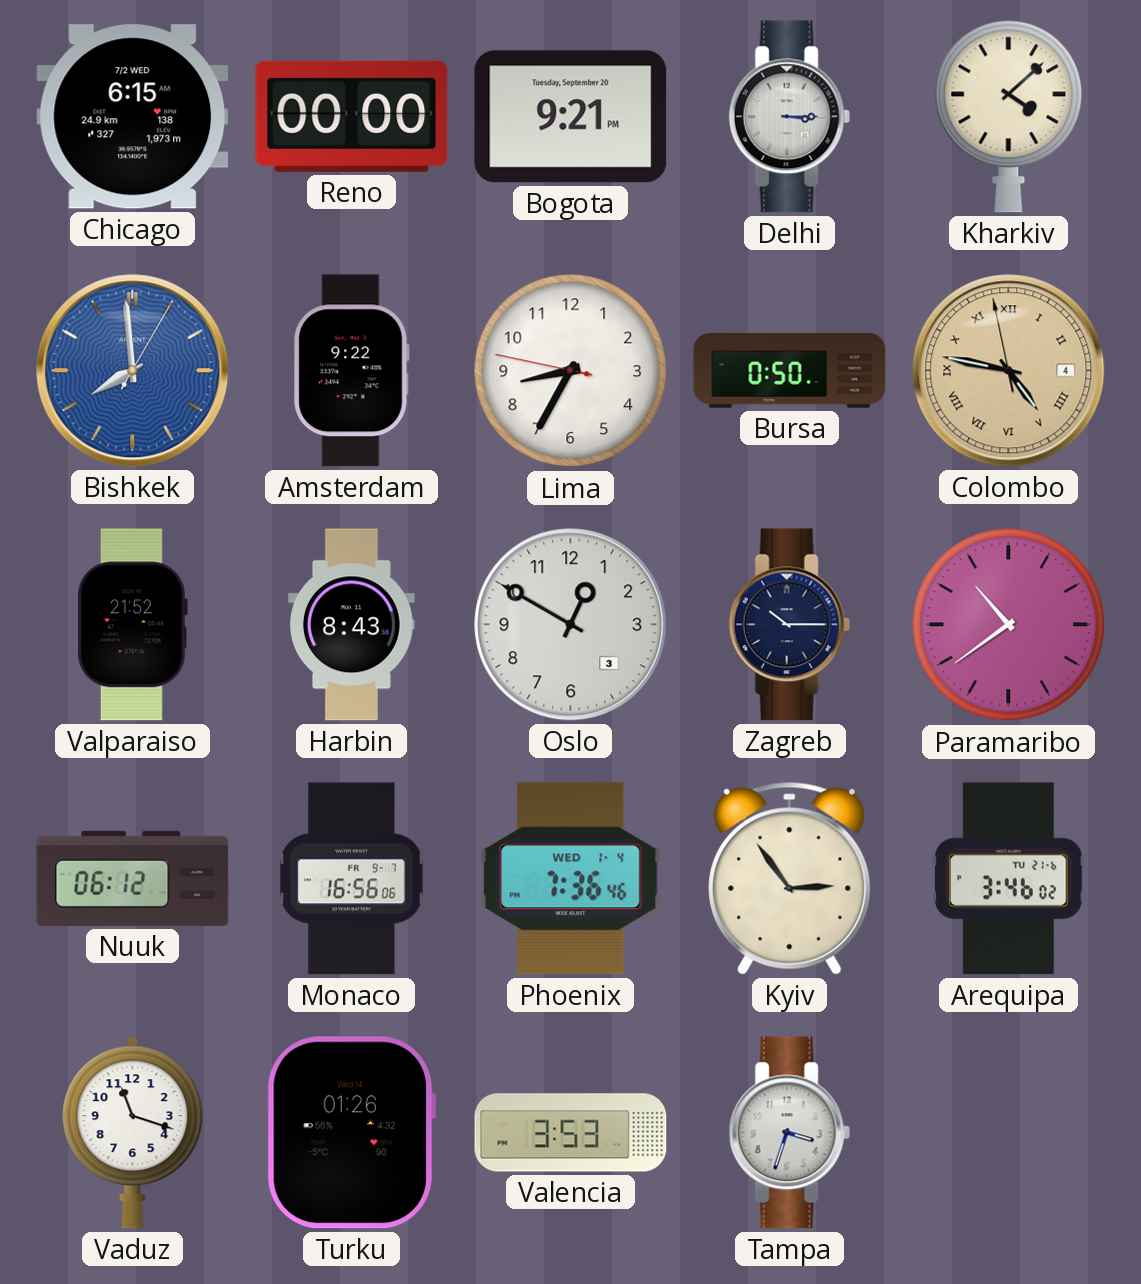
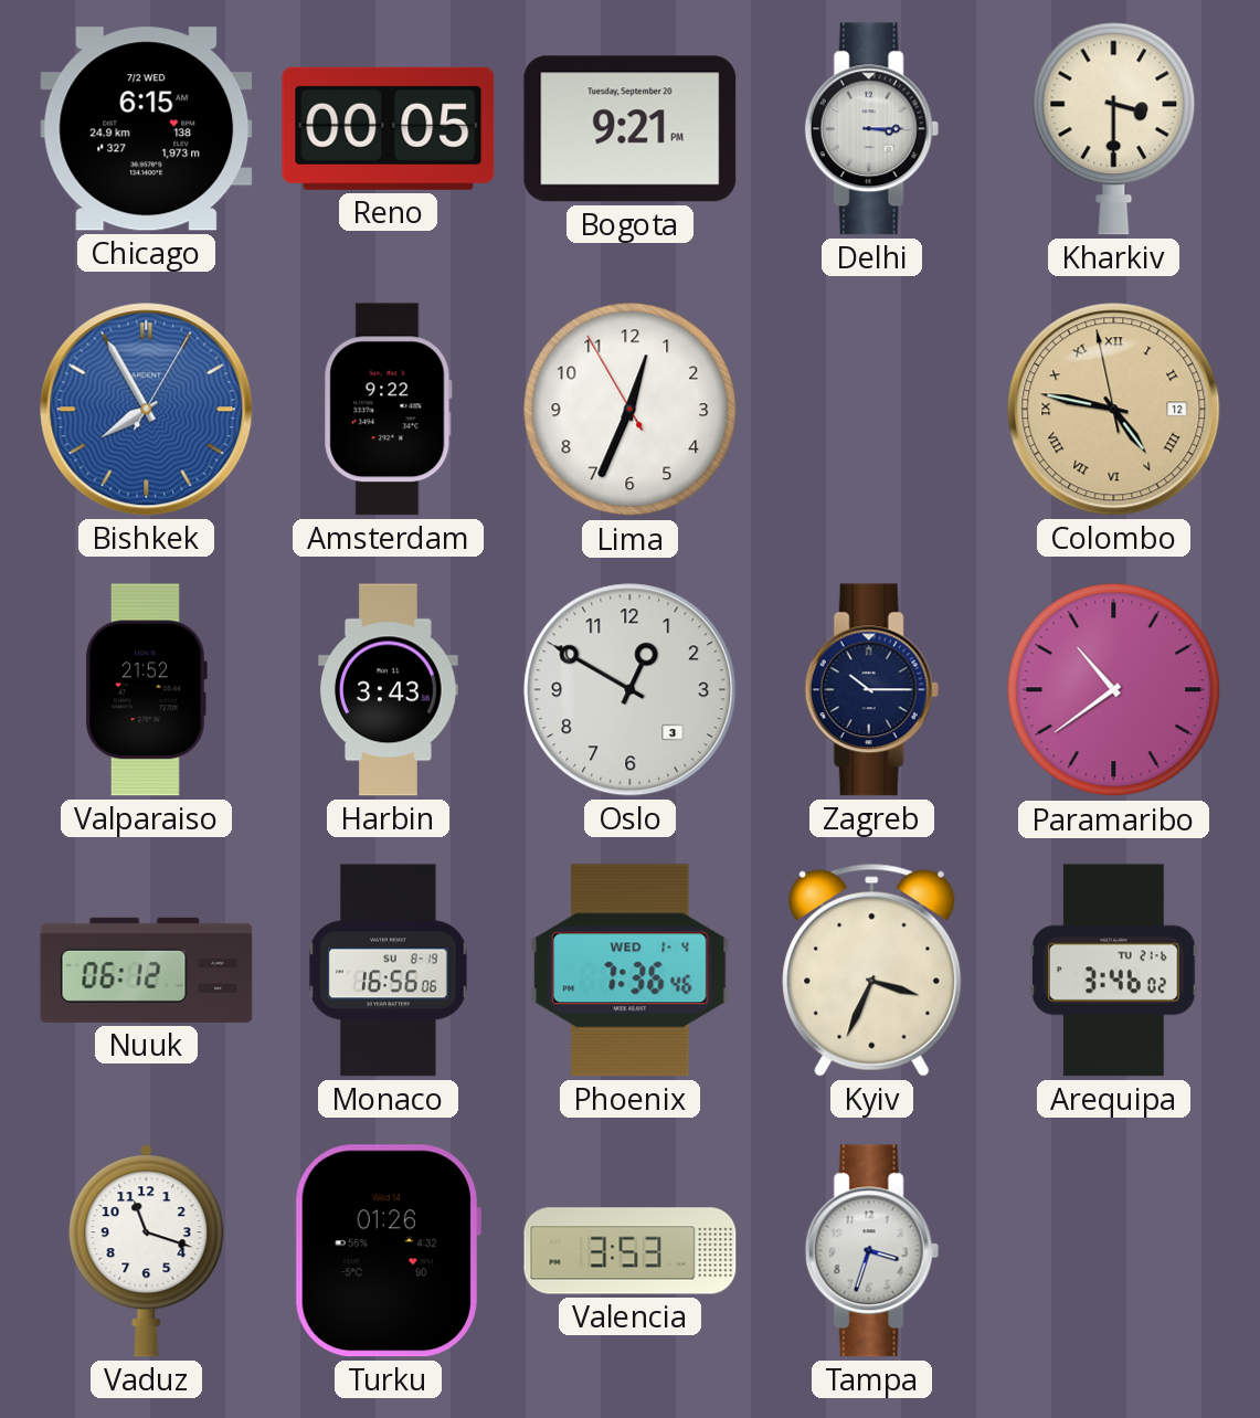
Reno: 00:00 -> 00:05 (389, 128)
Kharkiv: 4:08 -> 3:30 (1114, 128)
Bishkek: 7:59 -> 7:55 (147, 410)
Lima: 8:34 -> 12:33 (631, 410)
Bursa: 0:50 -> none (790, 371)
Colombo date: 4 -> 12 (1114, 410)
Harbin: 8:43 -> 3:43 (389, 690)
Monaco date: FR 9-7 -> SU 8-19 (389, 971)
Kyiv: 2:54 -> 3:34 (872, 970)
